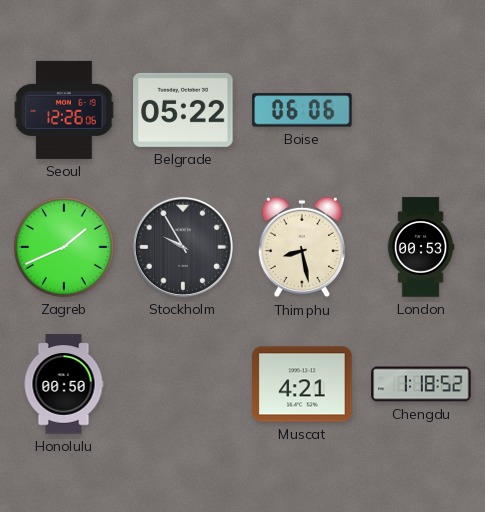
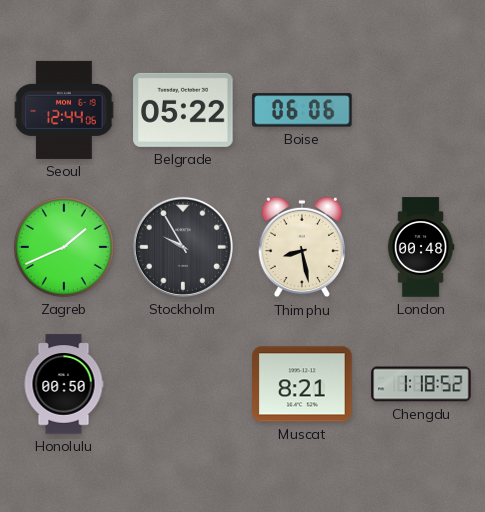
Seoul: 12:26 -> 12:44 (64, 110)
London: 00:53 -> 00:48 (421, 247)
Muscat: 4:21 -> 8:21 (302, 384)
